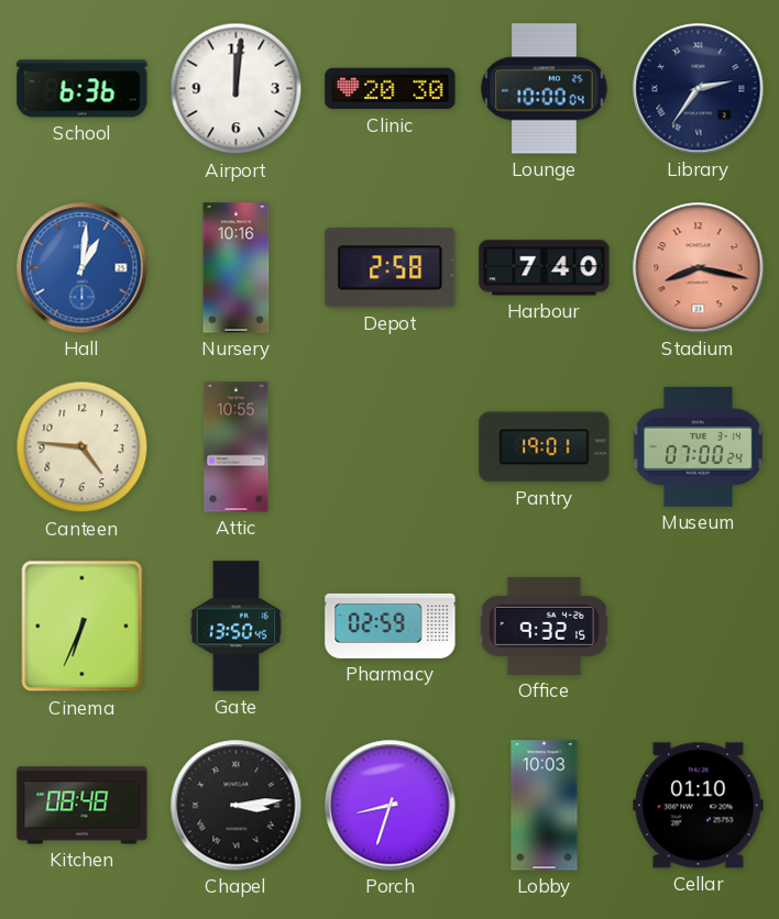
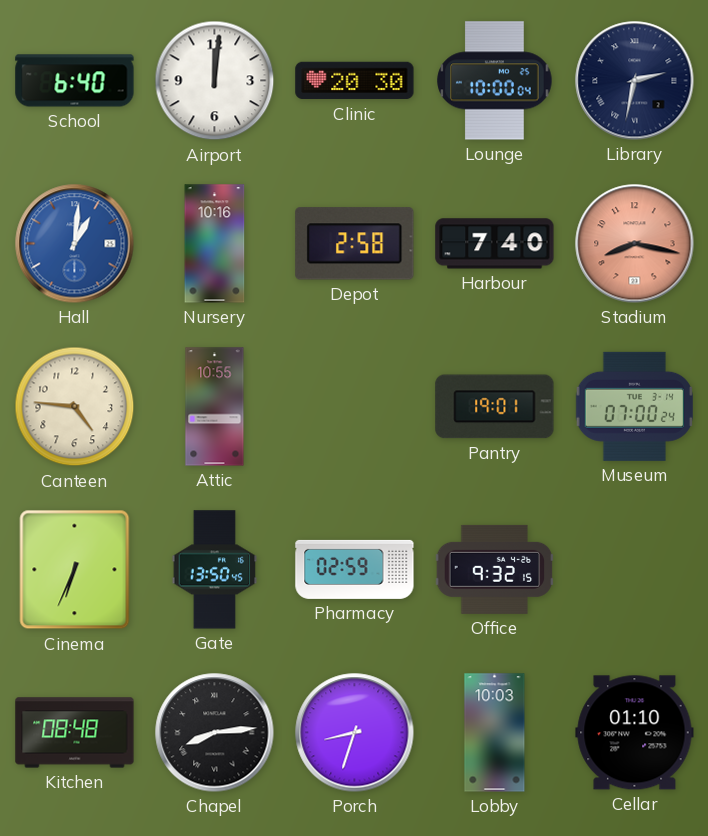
School: 6:36 -> 6:40 (75, 81)
Library: 2:36 -> 2:32 (635, 81)
Chapel: 3:14 -> 8:14 (215, 733)
